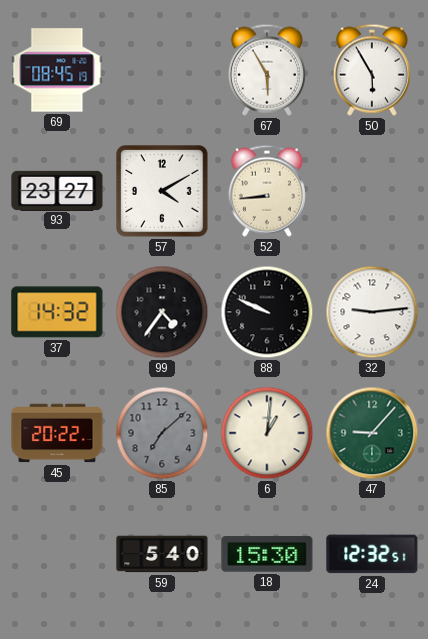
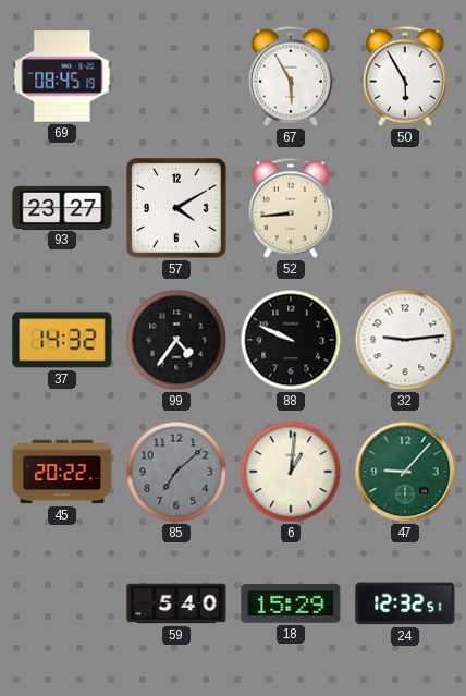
18: 15:30 -> 15:29 (291, 603)
